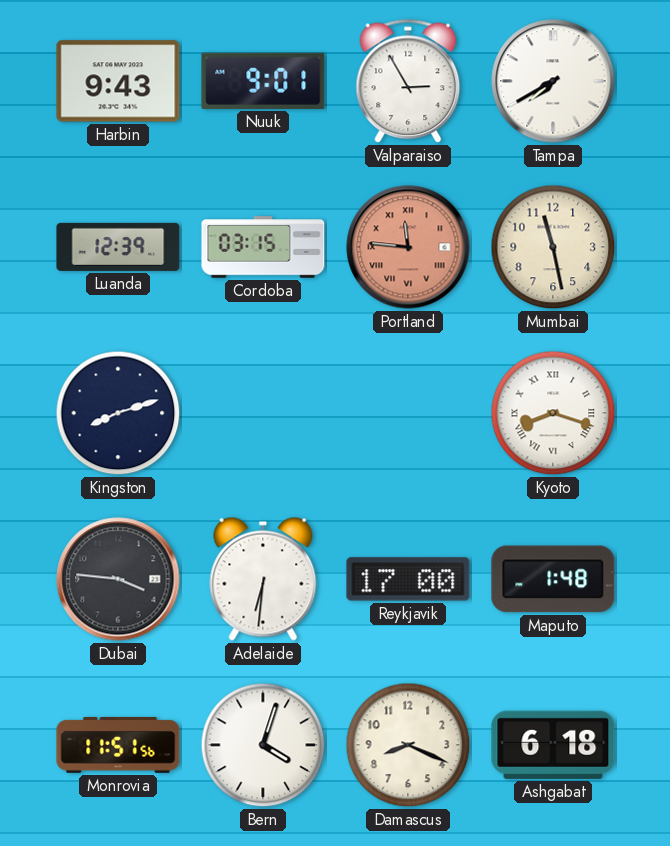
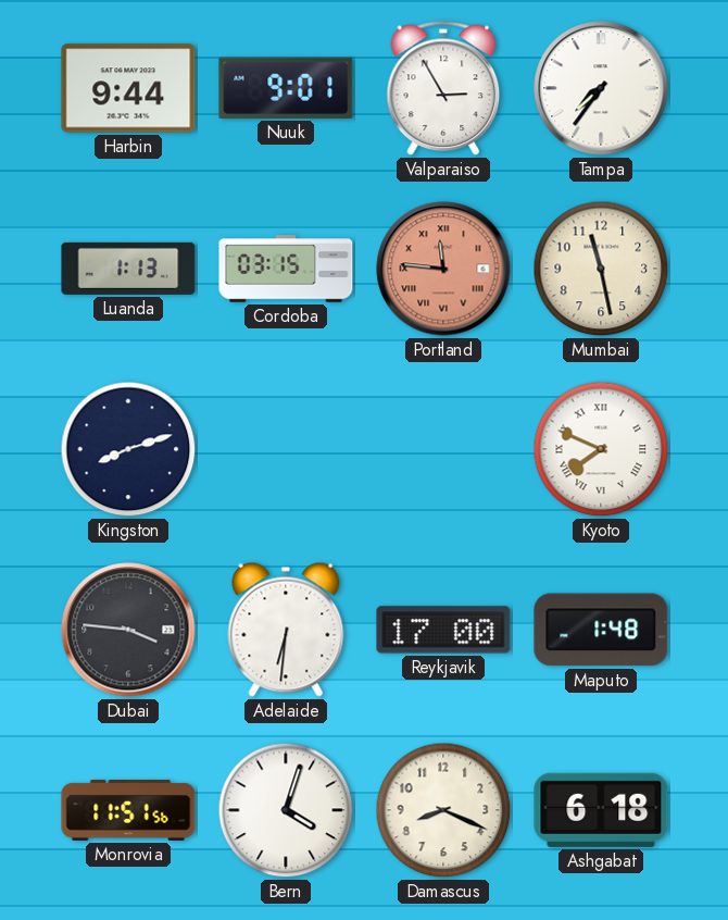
Harbin: 9:43 -> 9:44 (128, 88)
Tampa: 7:40 -> 7:36 (601, 88)
Luanda: 12:39 -> 1:13 (128, 269)
Kyoto: 8:18 -> 7:49 (601, 449)
